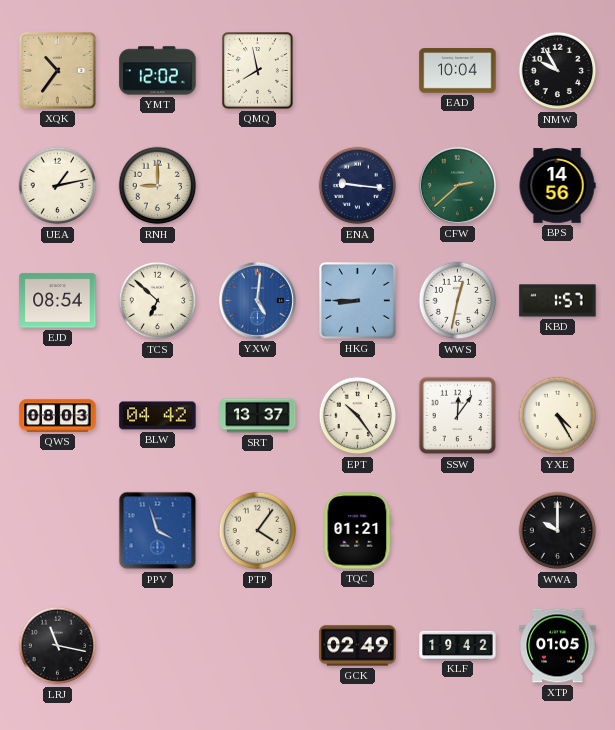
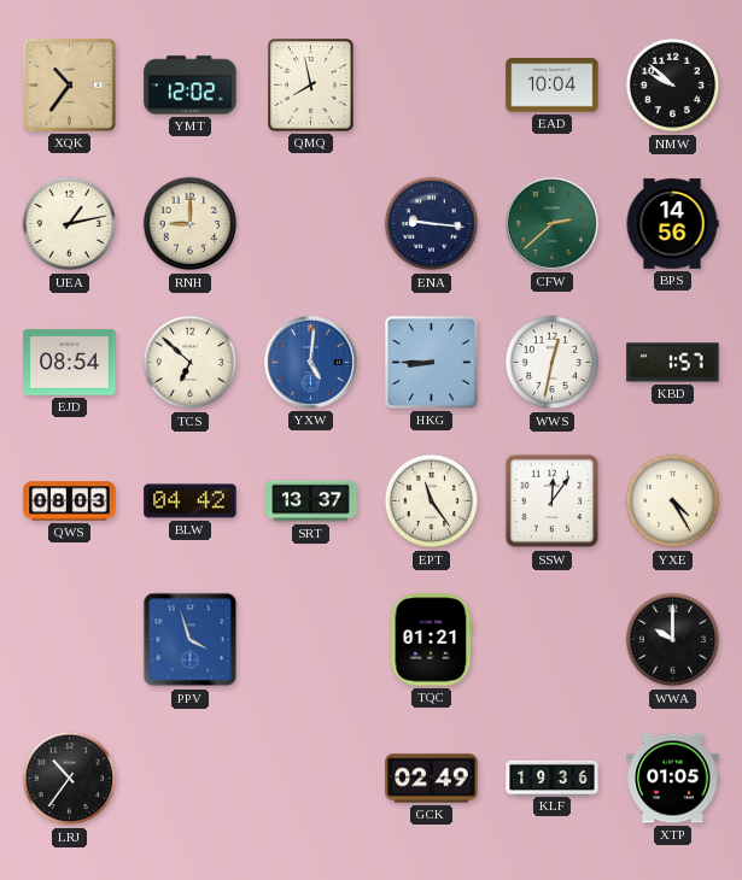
NMW: 9:55 -> 9:52 (673, 86)
EPT: 10:24 -> 11:24 (432, 501)
PTP: 4:06 -> none (258, 531)
LRJ: 11:17 -> 10:36 (70, 779)
KLF: 19:42 -> 19:36 (553, 778)
